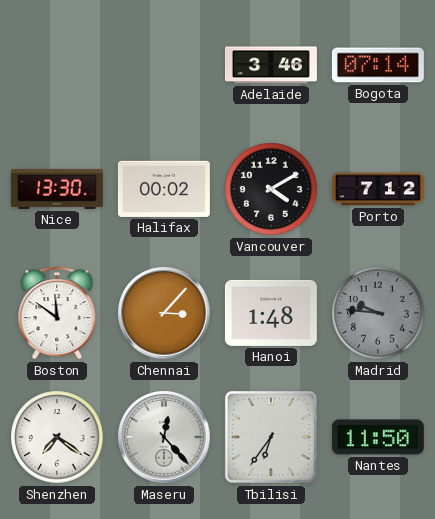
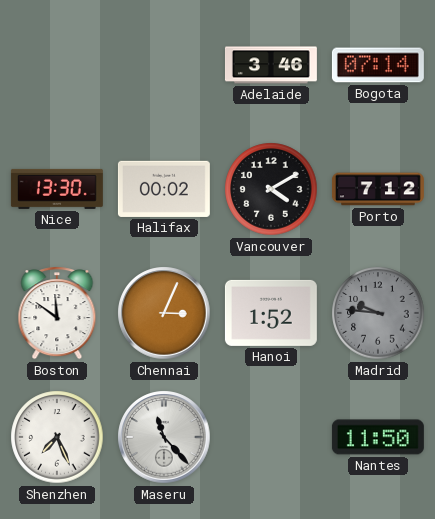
Chennai: 3:07 -> 3:04 (164, 313)
Hanoi: 1:48 -> 1:52 (271, 313)
Shenzhen: 7:21 -> 7:26 (57, 437)
Maseru: 12:23 -> 11:23 (164, 437)
Tbilisi: 6:36 -> none (271, 437)
